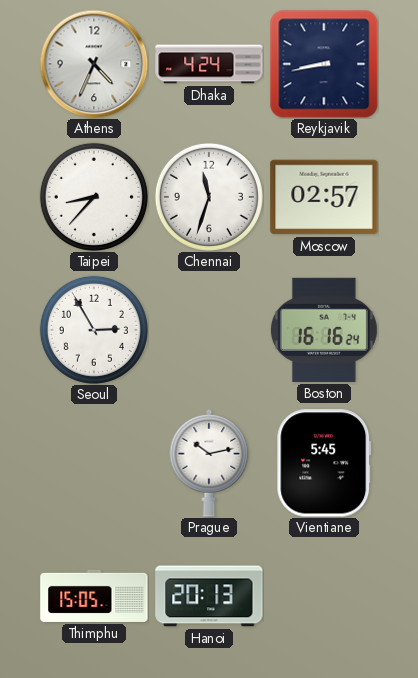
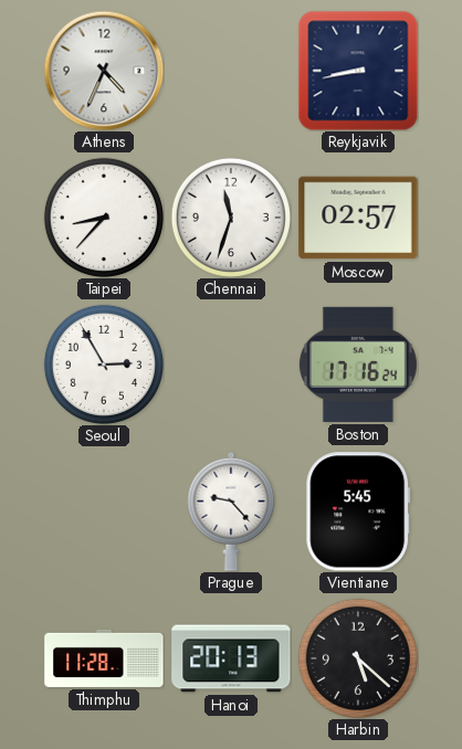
Dhaka: 4:24 -> none (209, 64)
Boston: 16:16 -> 17:16 (358, 365)
Prague: 10:13 -> 9:23 (231, 511)
Thimphu: 15:05 -> 11:28 (104, 658)
Harbin: none -> 5:22 (358, 658)
